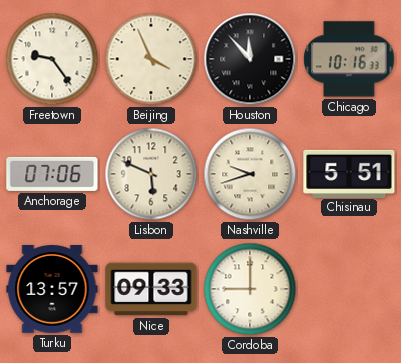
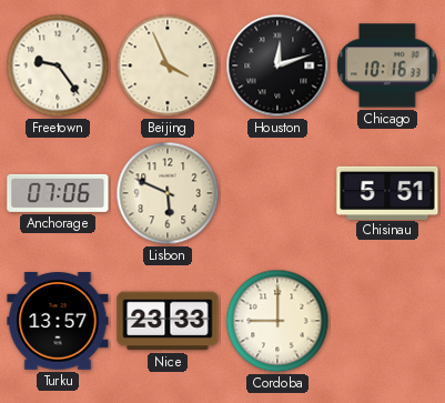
Houston: 11:53 -> 12:12 (277, 66)
Nashville: 9:42 -> none (250, 174)
Nice: 09:33 -> 23:33 (168, 321)
